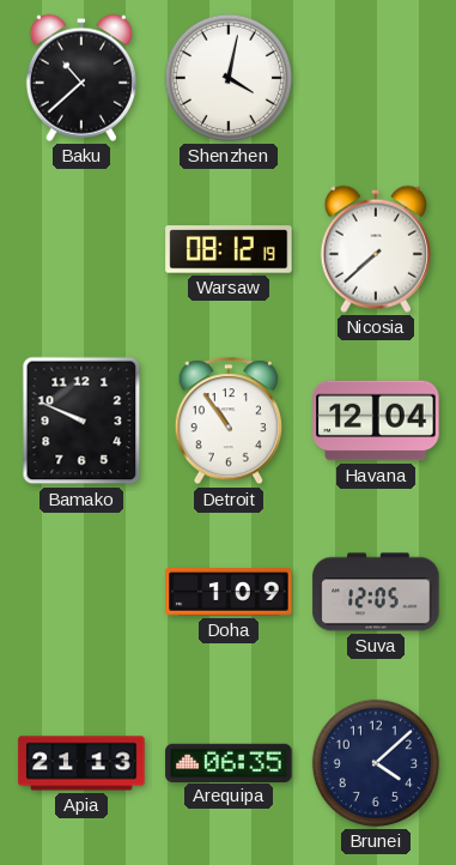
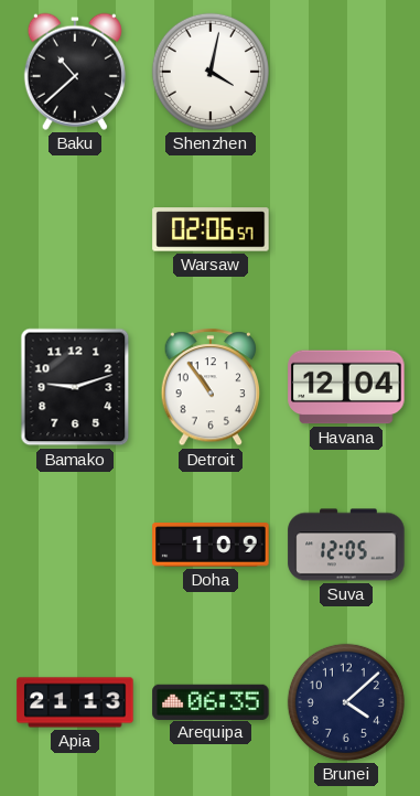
Warsaw: 08:12 -> 02:06 (211, 229)
Nicosia: 7:38 -> none (376, 249)
Bamako: 9:49 -> 9:12 (75, 387)
